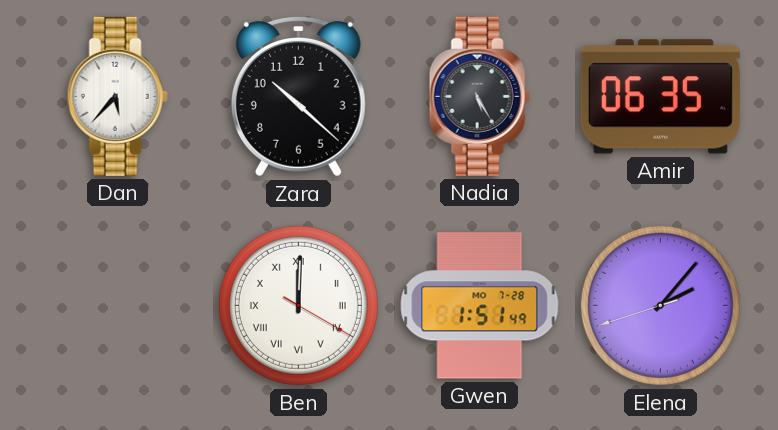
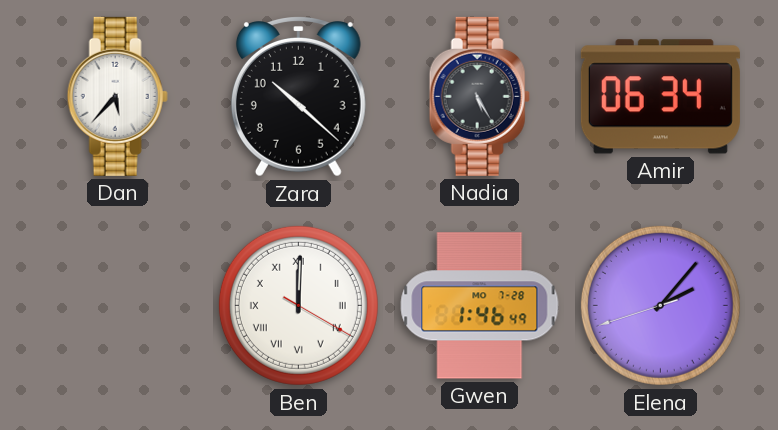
Amir: 06:35 -> 06:34 (660, 97)
Gwen: 1:51 -> 1:46 (480, 306)
